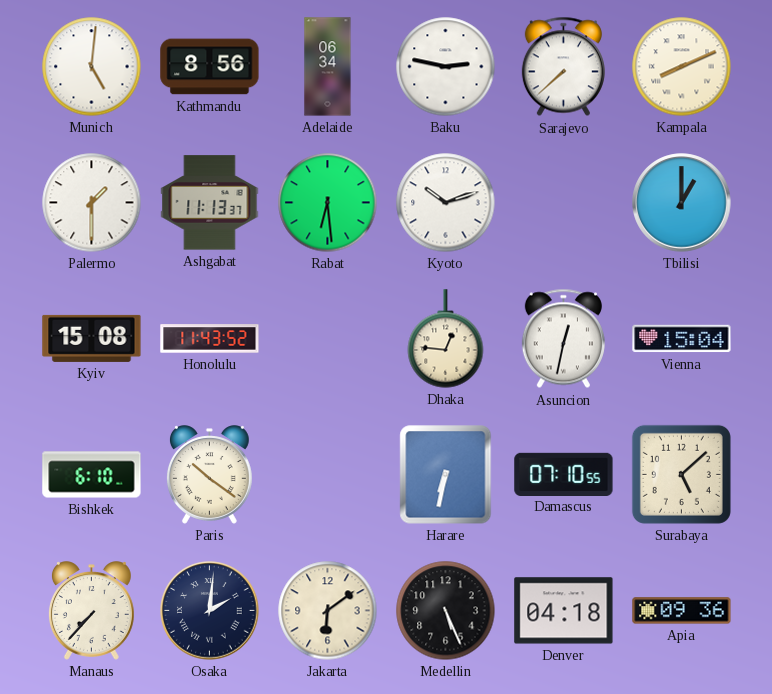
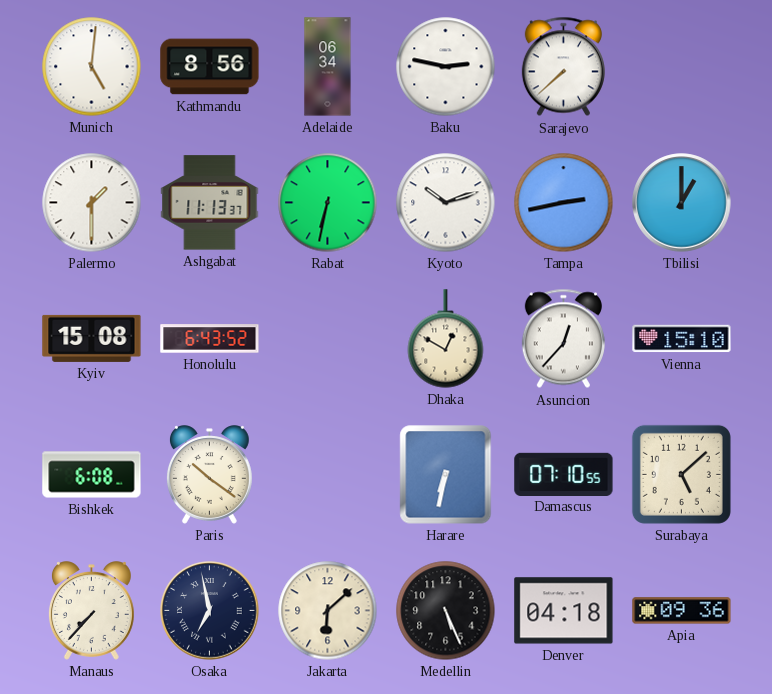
Kampala: 8:11 -> none (682, 67)
Rabat: 6:29 -> 6:32 (328, 203)
Tampa: none -> 2:43 (564, 203)
Honolulu: 11:43 -> 6:43 (210, 339)
Dhaka: 12:46 -> 12:50 (446, 339)
Asuncion: 12:32 -> 12:37 (563, 339)
Vienna: 15:04 -> 15:10 (682, 339)
Bishkek: 6:10 -> 6:08 (92, 475)
Osaka: 2:01 -> 6:58 (210, 611)
Jakarta: 6:09 -> 6:08 (328, 611)
